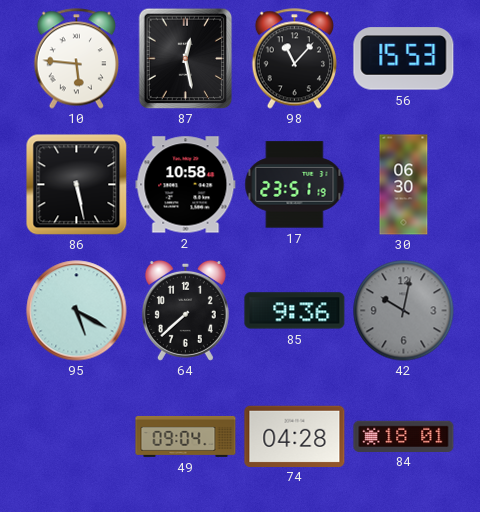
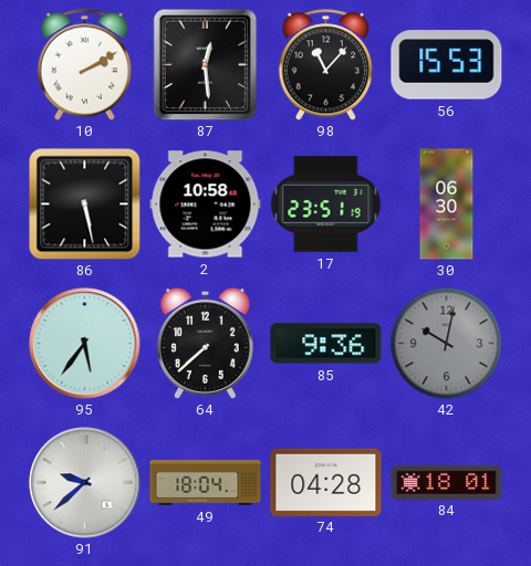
10: 5:46 -> 2:10 (84, 65)
87: 12:28 -> 12:29 (206, 64)
95: 5:20 -> 5:36 (85, 344)
91: none -> 9:38 (85, 483)
49: 09:04 -> 18:04 (206, 482)
